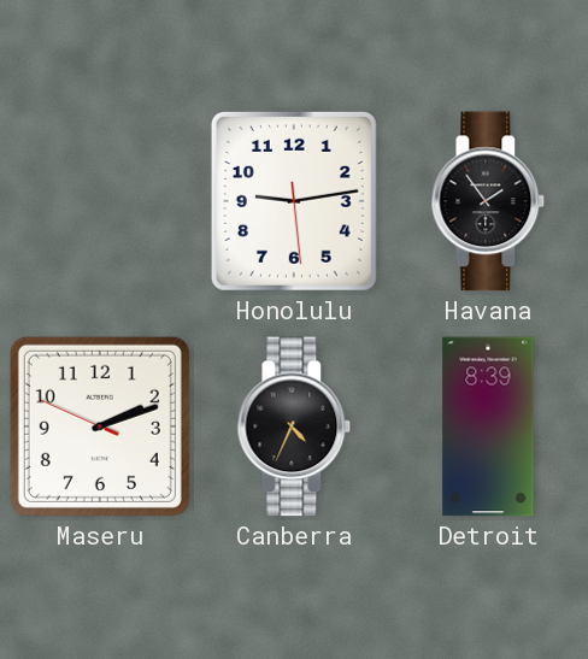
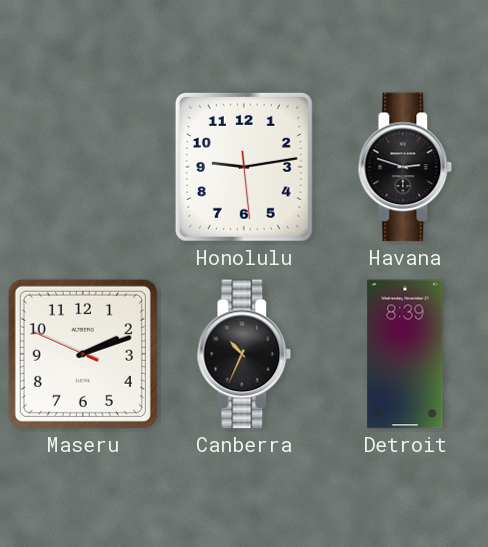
Havana: 1:54 -> 2:48 (405, 167)
Canberra: 4:34 -> 10:34 (244, 354)
